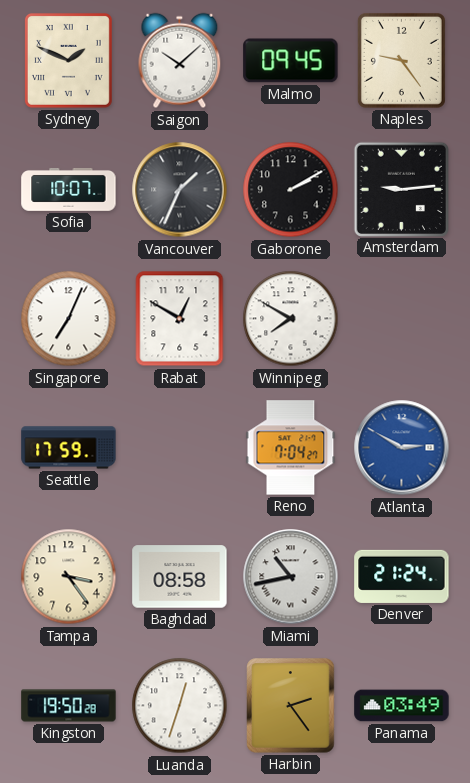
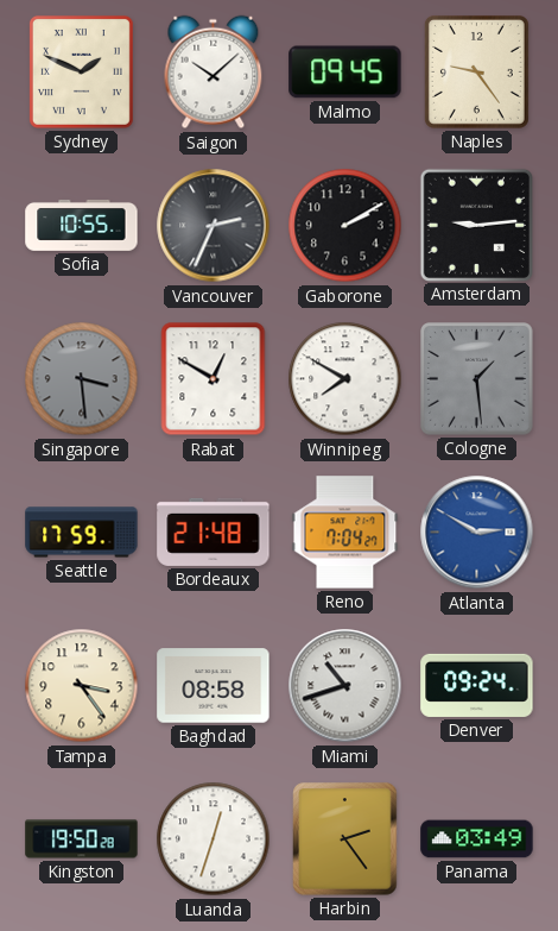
Sofia: 10:07 -> 10:55 (82, 225)
Vancouver: 1:34 -> 2:34 (214, 226)
Singapore: 7:04 -> 3:29 (82, 379)
Singapore dial: white -> grey (82, 379)
Cologne: none -> 1:29 (477, 379)
Bordeaux: none -> 21:48 (214, 531)
Miami: 10:43 -> 10:42 (345, 686)
Denver: 21:24 -> 09:24 (477, 685)
